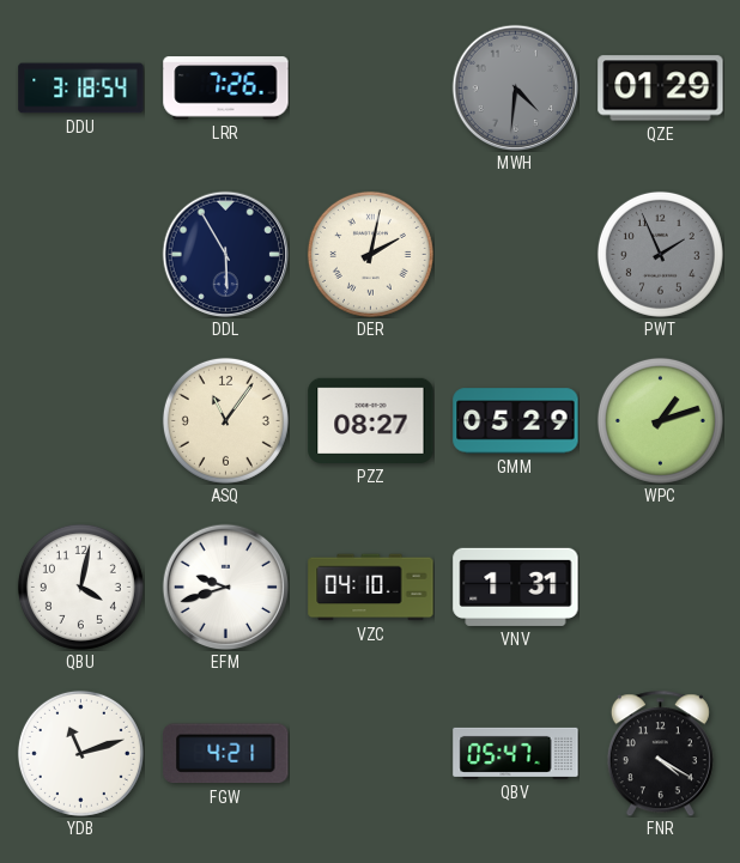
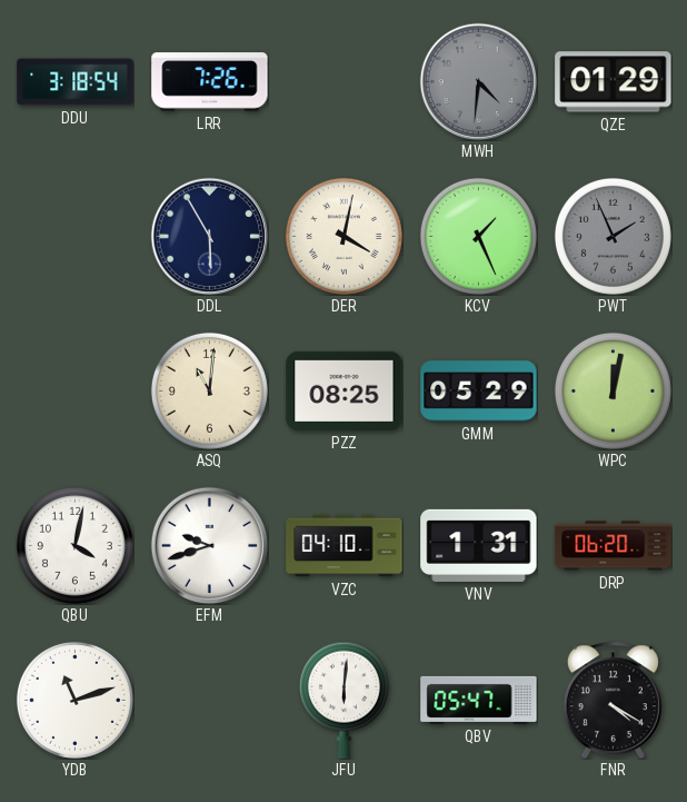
DER: 2:02 -> 4:02 (343, 236)
KCV: none -> 1:26 (478, 236)
ASQ: 11:06 -> 11:01 (209, 390)
PZZ: 08:27 -> 08:25 (345, 390)
WPC: 1:12 -> 12:02 (613, 390)
DRP: none -> 06:20 (614, 546)
FGW: 4:21 -> none (226, 754)
JFU: none -> 6:01 (343, 700)
